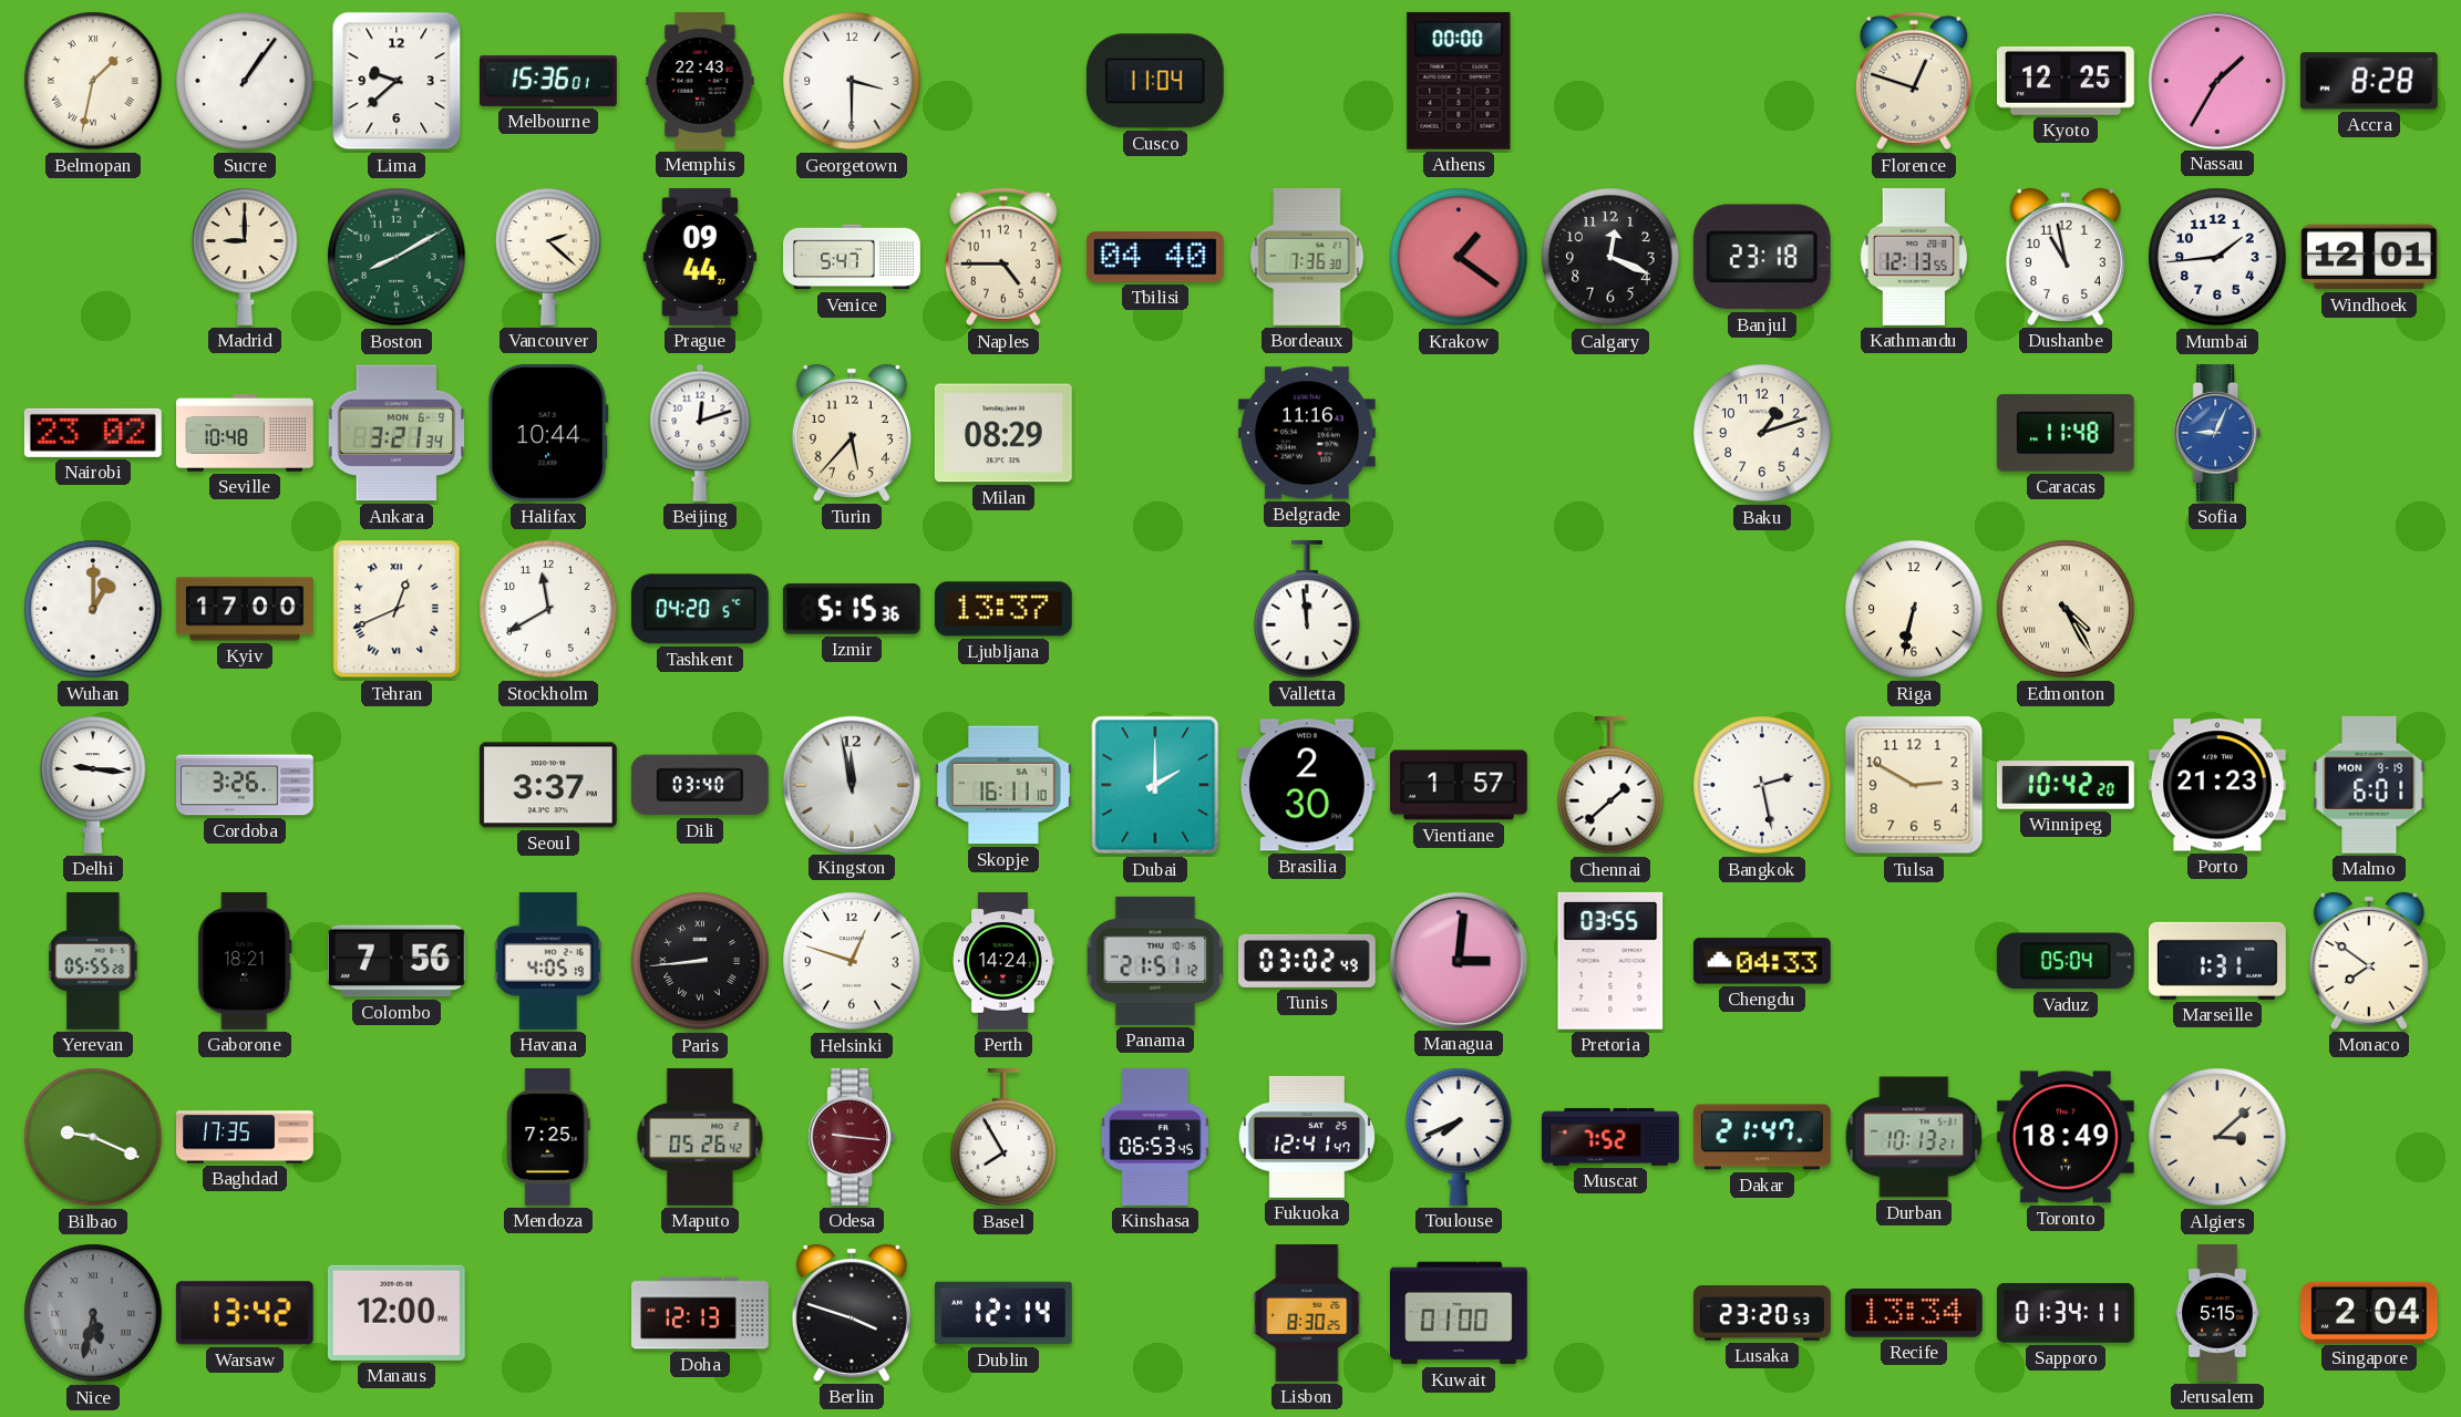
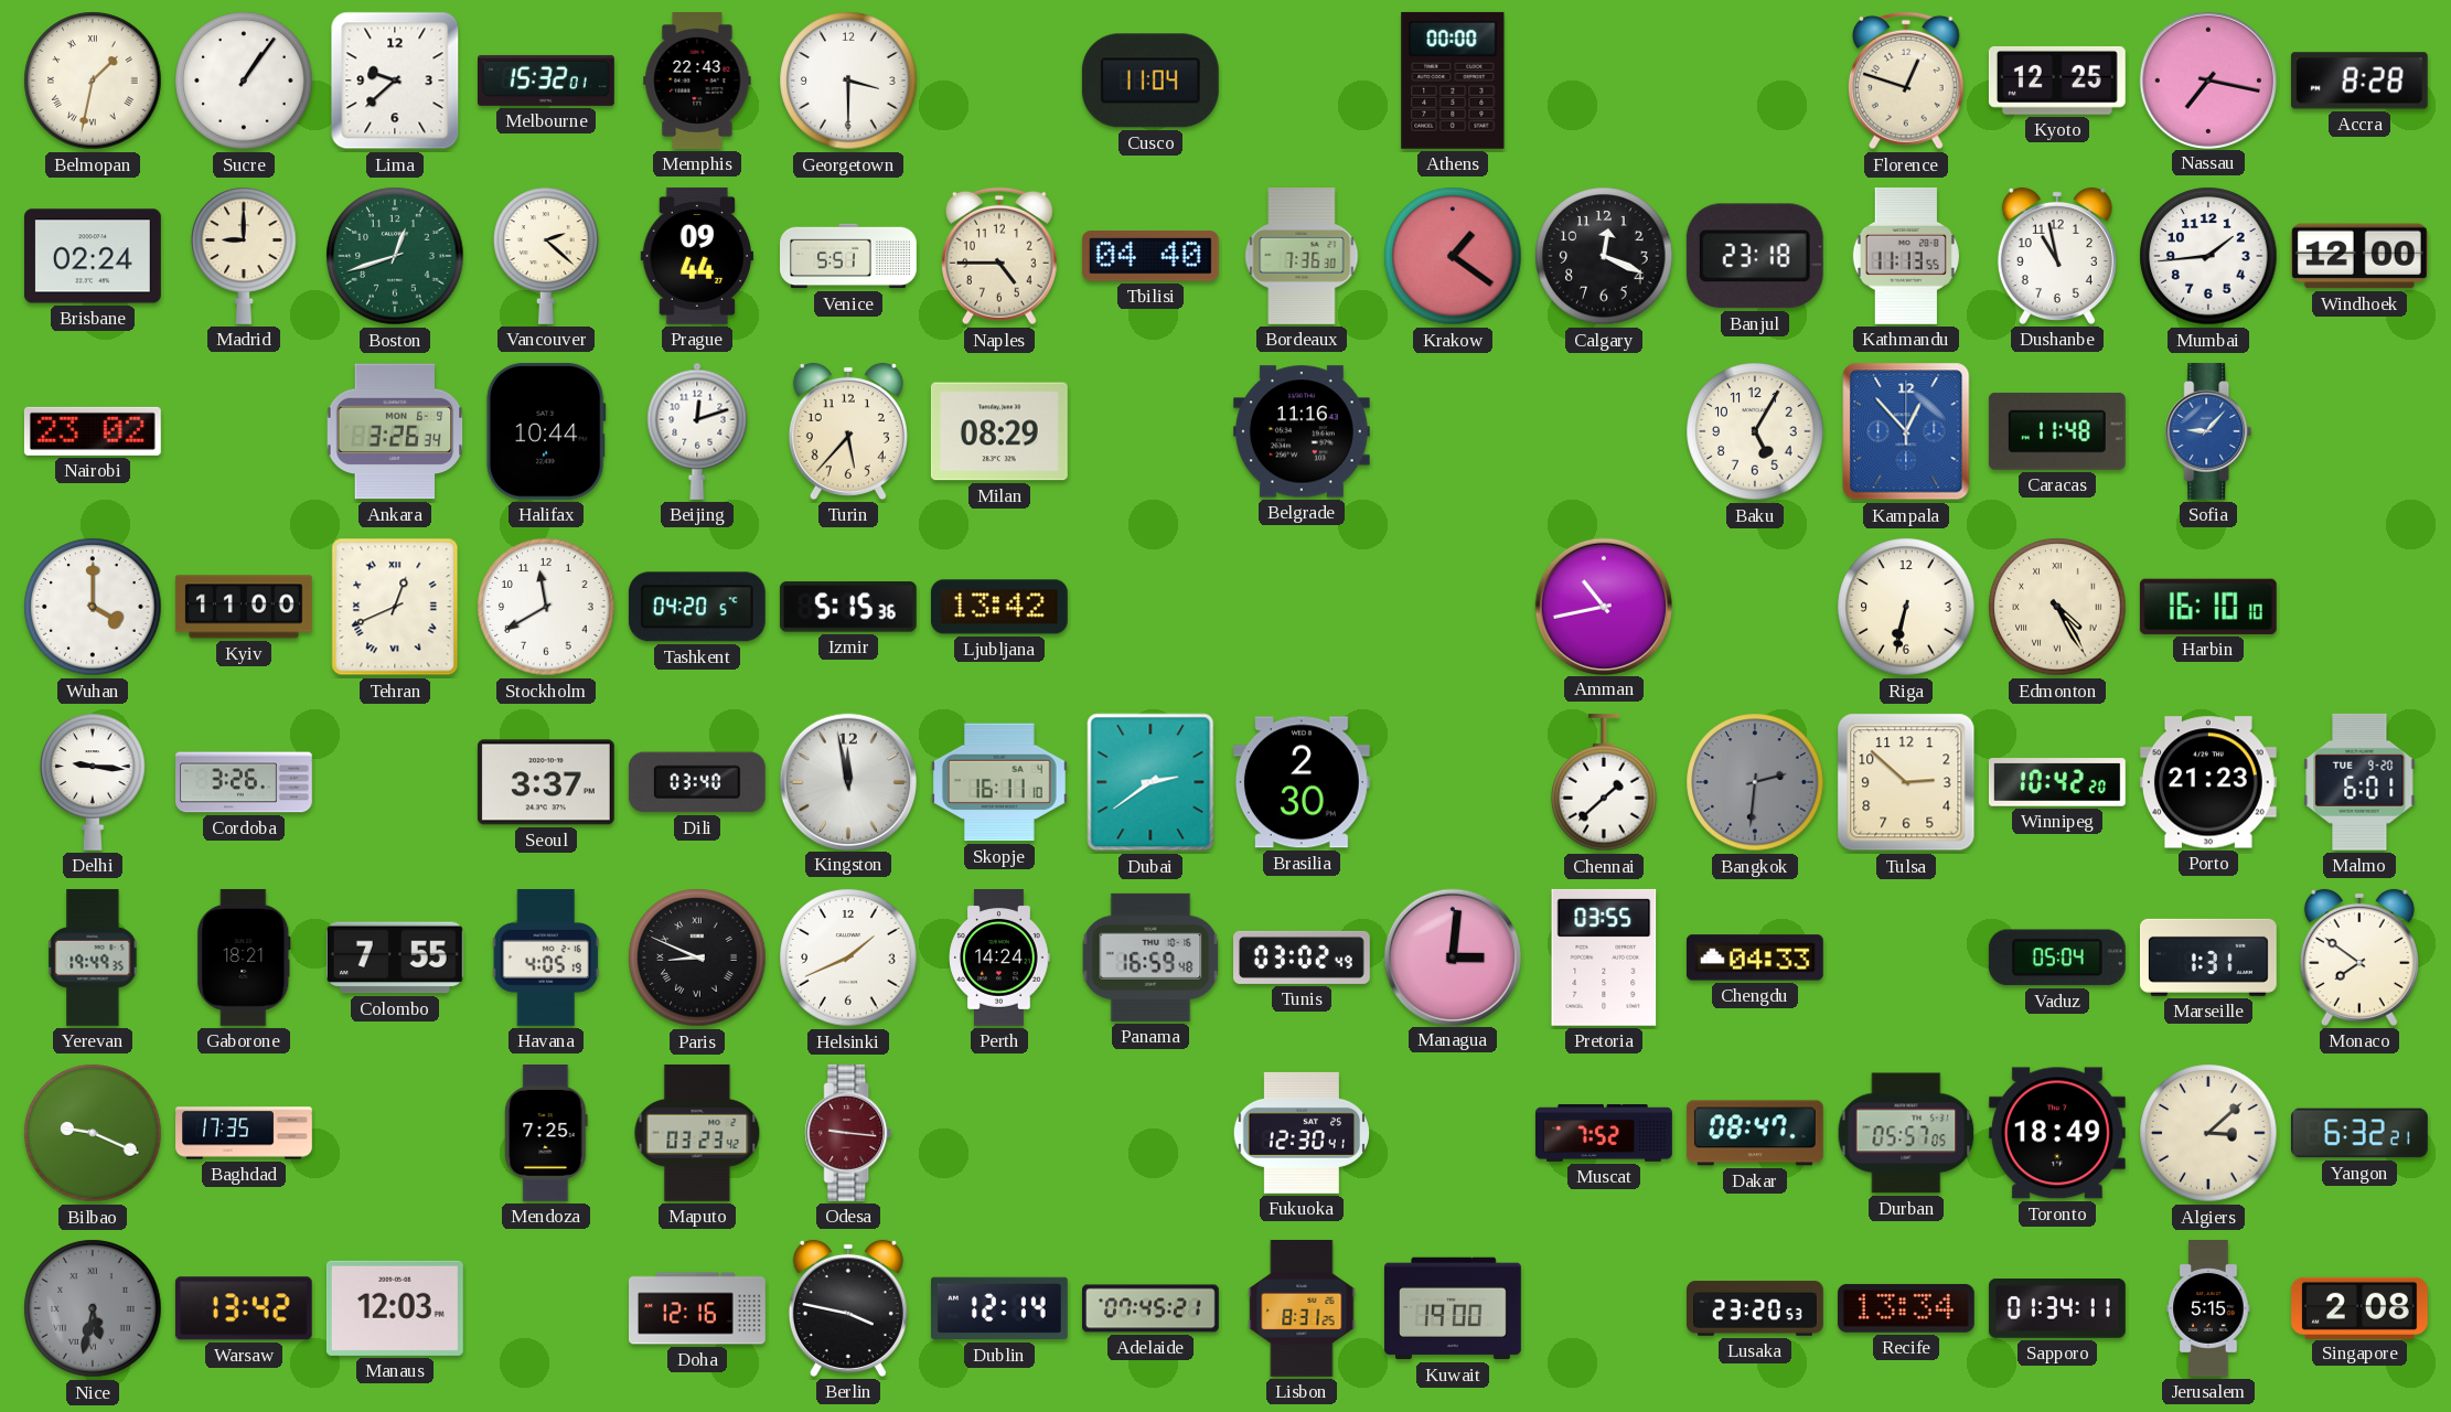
Melbourne: 15:36 -> 15:32 (547, 81)
Nassau: 1:35 -> 7:17 (2207, 79)
Brisbane: none -> 02:24 (93, 256)
Boston: 8:10 -> 12:42 (395, 256)
Venice: 5:47 -> 5:51 (849, 256)
Kathmandu: 12:13 -> 11:13 (1906, 256)
Windhoek: 12:01 -> 12:00 (2359, 256)
Seville: 10:48 -> none (246, 434)
Ankara: 3:21 -> 3:26 (395, 431)
Baku: 1:12 -> 5:05 (1755, 431)
Kampala: none -> 12:53 (1906, 431)
Sofia: 9:04 -> 9:07 (2208, 431)
Wuhan: 1:00 -> 4:00 (93, 607)
Kyiv: 17:00 -> 11:00 (244, 607)
Ljubljana: 13:37 -> 13:42 (999, 607)
Valletta: 11:59 -> none (1307, 609)
Amman: none -> 10:43 (1603, 606)
Harbin: none -> 16:10 (2208, 607)
Dubai: 2:00 -> 2:39 (1150, 782)
Vientiane: 1:57 -> none (1459, 785)
Bangkok: 2:28 -> 2:31 (1755, 782)
Bangkok dial: white -> grey (1755, 782)
Tulsa: 2:50 -> 2:52 (1906, 782)
Malmo date: MON 9-19 -> TUE 9-20 (2359, 782)
Yerevan: 05:55 -> 19:49 (93, 958)
Colombo: 7:56 -> 7:55 (395, 958)
Paris: 8:44 -> 8:49 (697, 958)
Helsinki: 12:48 -> 1:41 (848, 958)
Panama: 21:51 -> 16:59 (1150, 958)
Maputo: 05:26 -> 03:23 (697, 1133)
Basel: 7:55 -> none (1003, 1137)
Kinshasa: 06:53 -> none (1155, 1137)
Fukuoka: 12:41 -> 12:30 (1302, 1133)
Toulouse: 7:41 -> none (1459, 1137)
Dakar: 21:47 -> 08:47 (1755, 1133)
Durban: 10:13 -> 05:57 (1906, 1133)
Yangon: none -> 6:32 (2359, 1133)
Manaus: 12:00 -> 12:03 (395, 1308)
Doha: 12:13 -> 12:16 (698, 1308)
Berlin: 3:48 -> 3:47 (848, 1308)
Adelaide: none -> 07:45 (1152, 1308)
Lisbon: 8:30 -> 8:31 (1302, 1309)
Kuwait: 01:00 -> 19:00 (1454, 1308)
Singapore: 2:04 -> 2:08 (2361, 1307)
